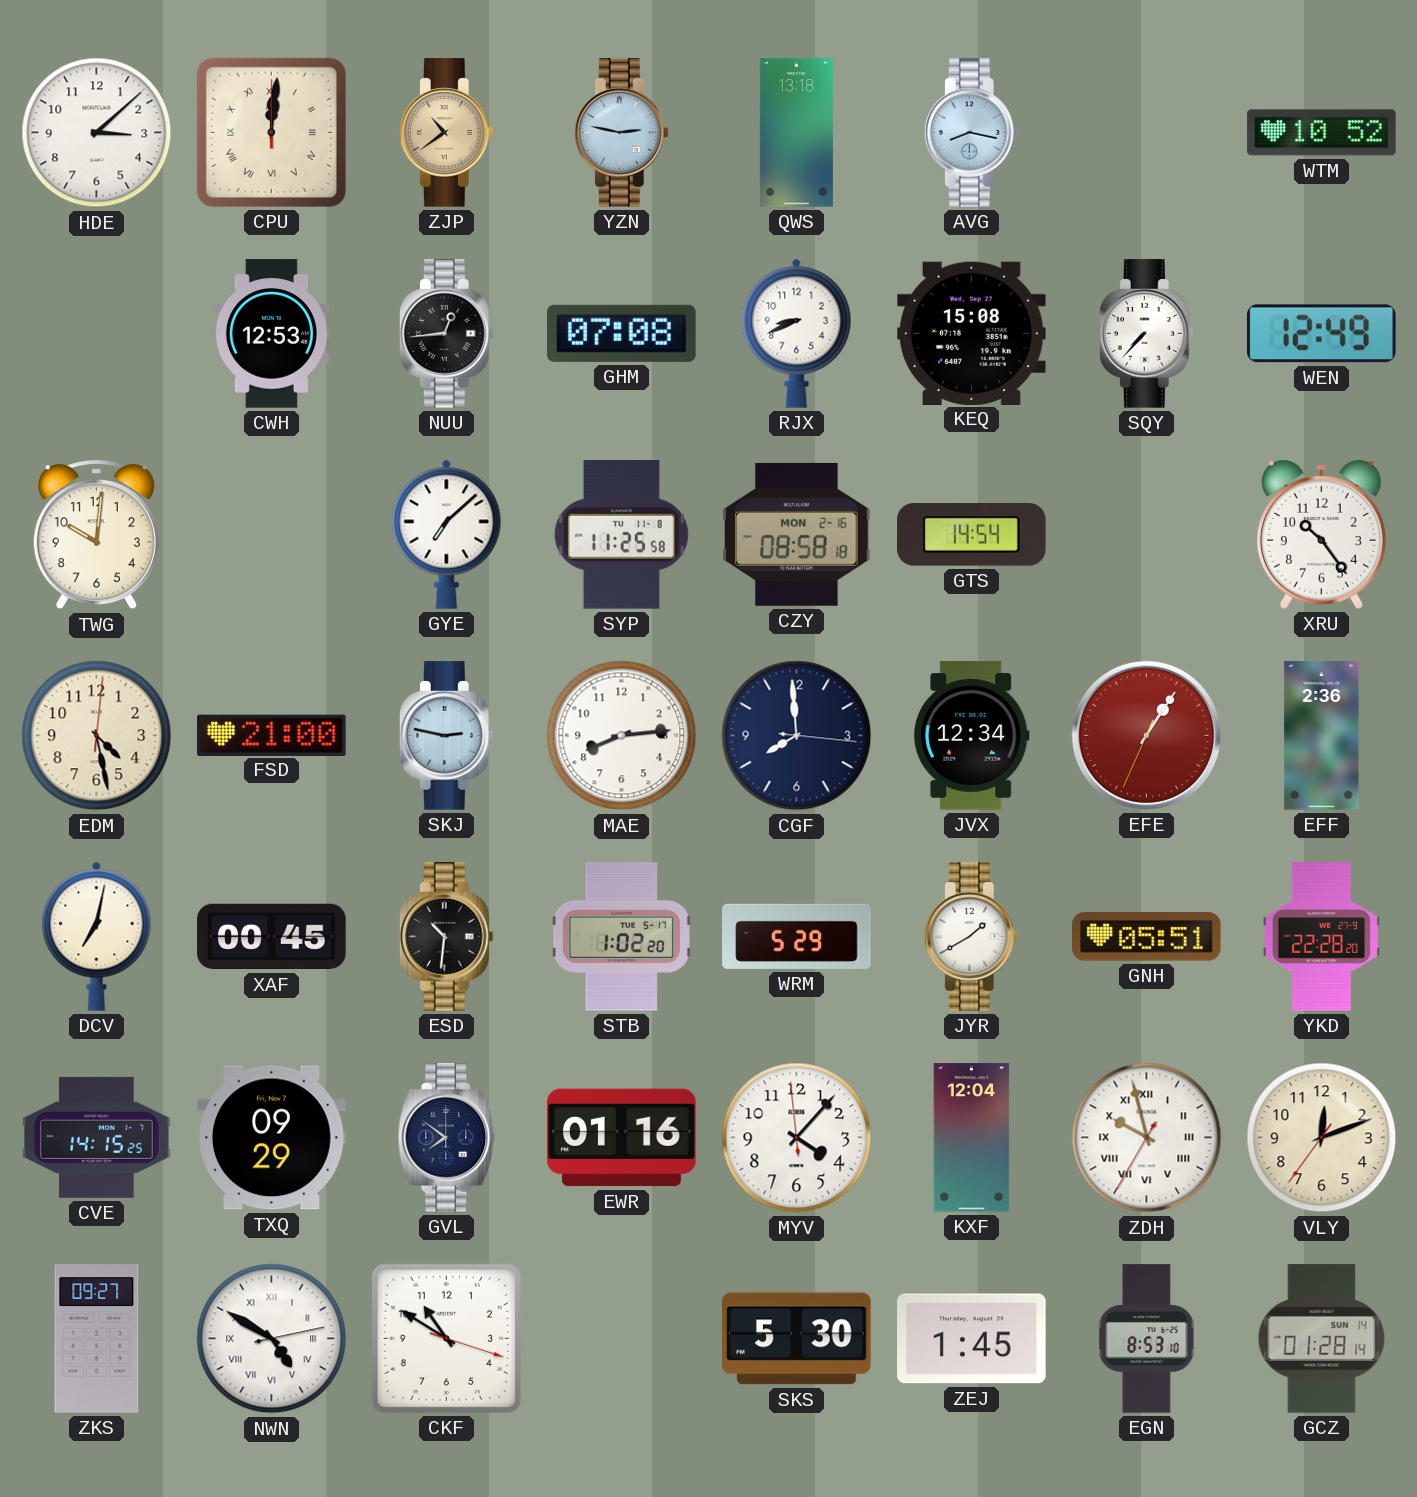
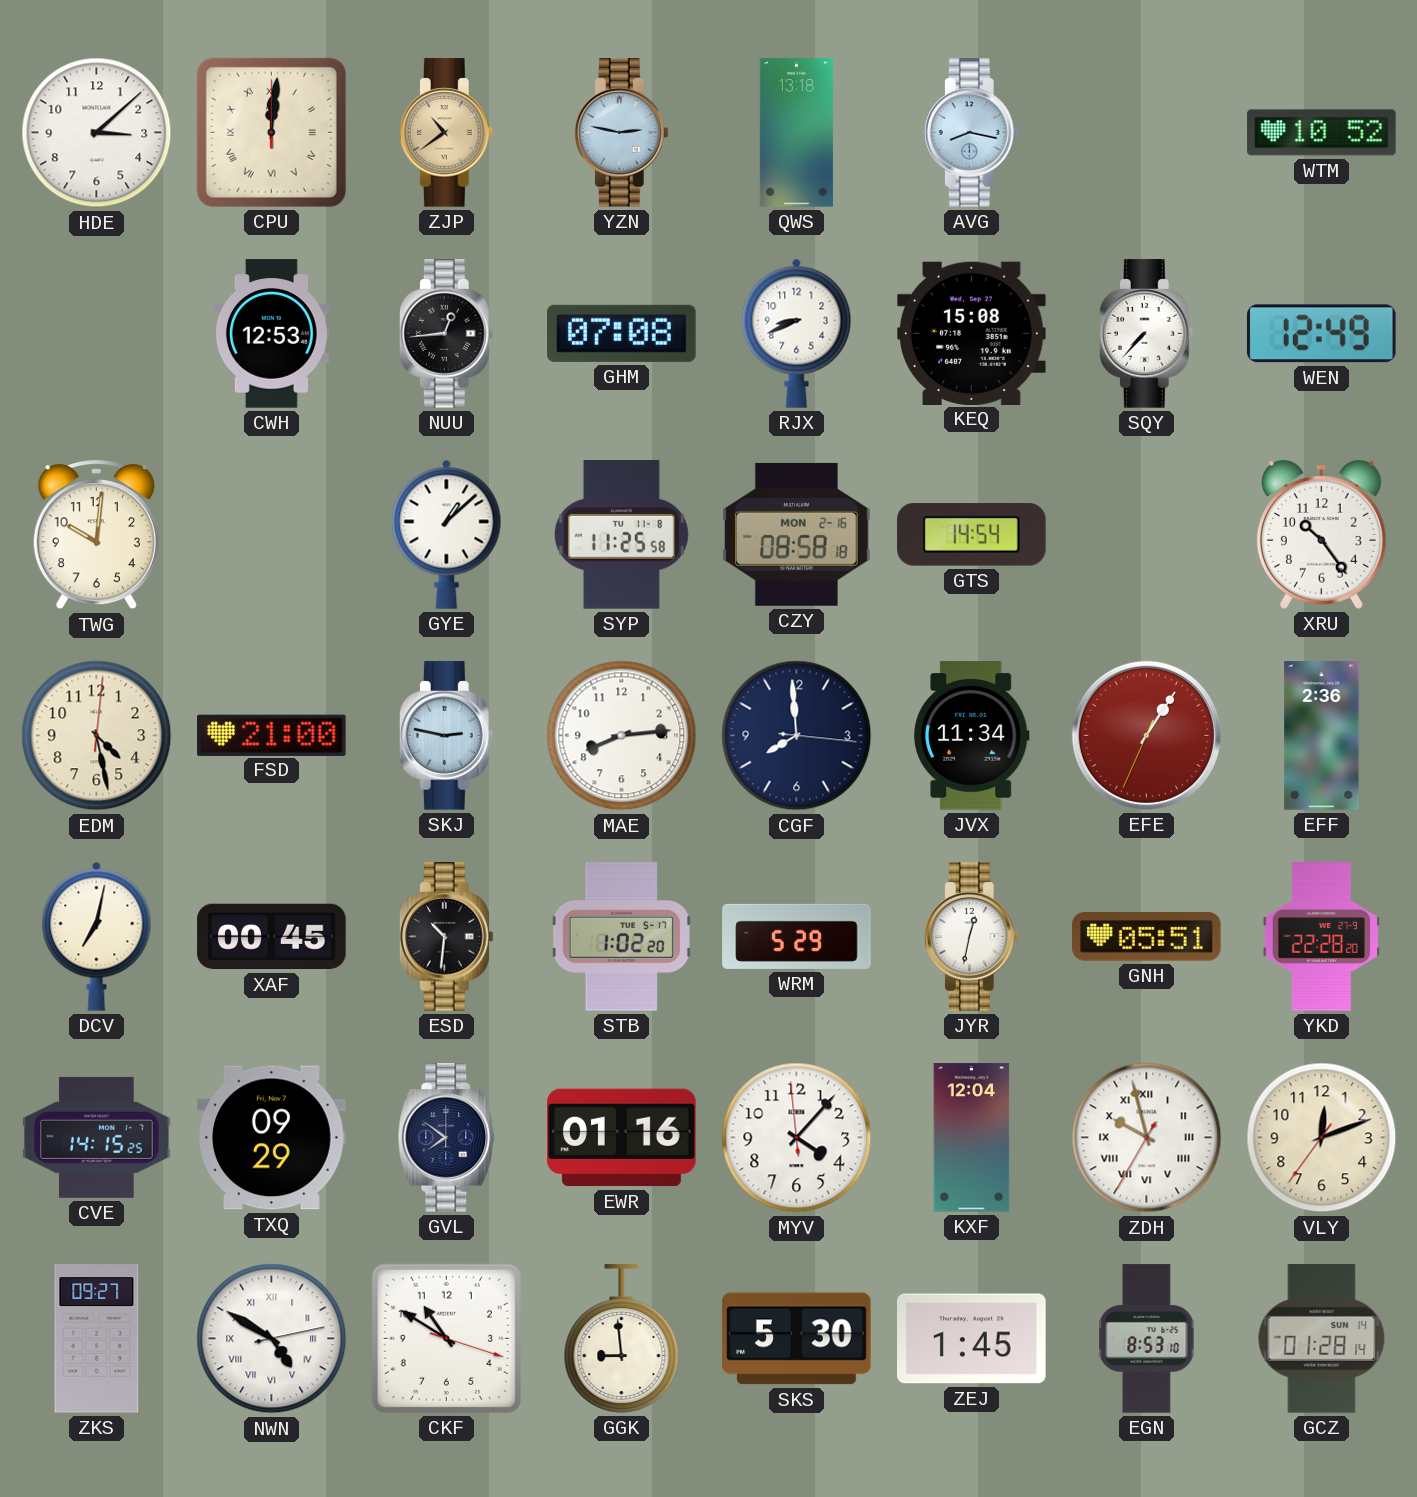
GYE: 7:08 -> 1:08 (447, 534)
JVX: 12:34 -> 11:34 (972, 736)
JYR: 1:40 -> 12:32 (971, 937)
GGK: none -> 8:59 (622, 1339)
